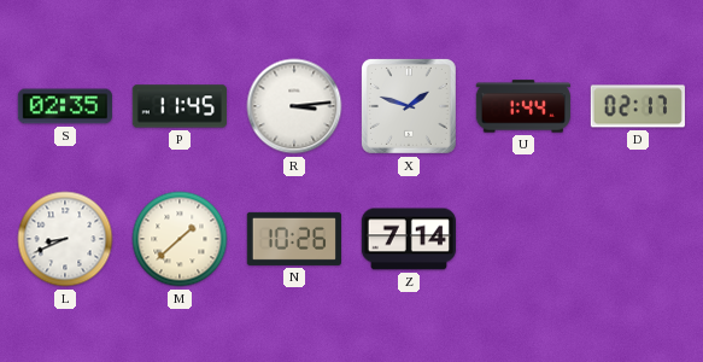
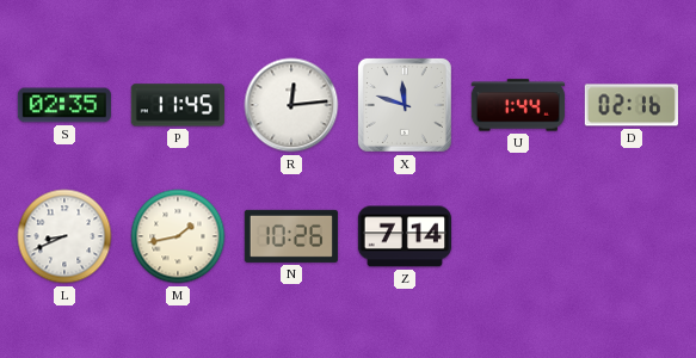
R: 3:14 -> 12:14 (291, 105)
X: 1:48 -> 11:48 (405, 105)
D: 02:17 -> 02:16 (632, 105)
M: 1:38 -> 1:43 (178, 236)
